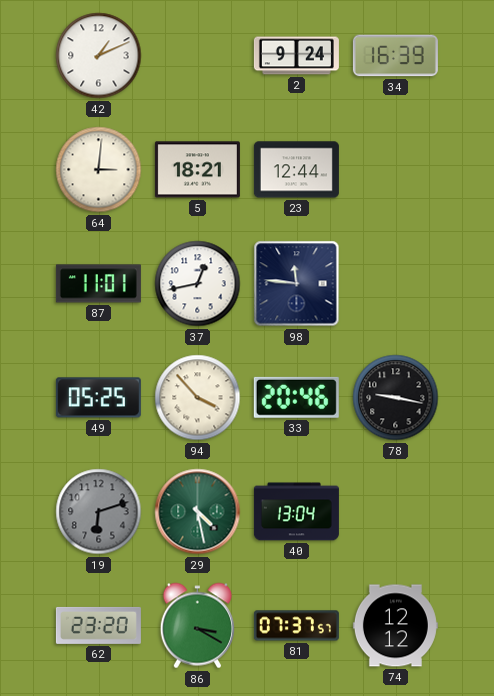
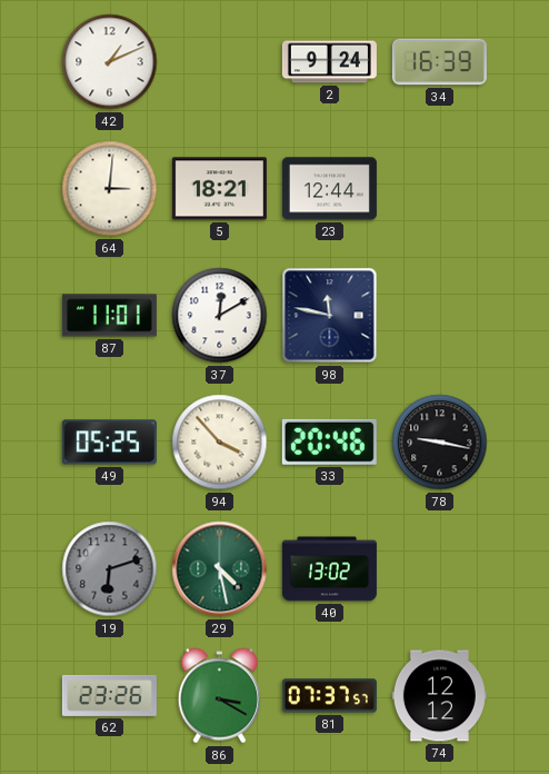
37: 12:43 -> 12:10 (220, 316)
98: 11:46 -> 11:47 (330, 316)
40: 13:04 -> 13:02 (329, 569)
62: 23:20 -> 23:26 (109, 695)
